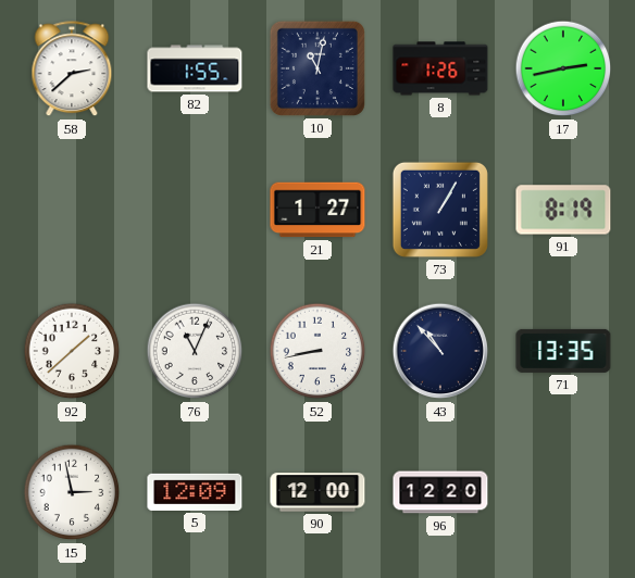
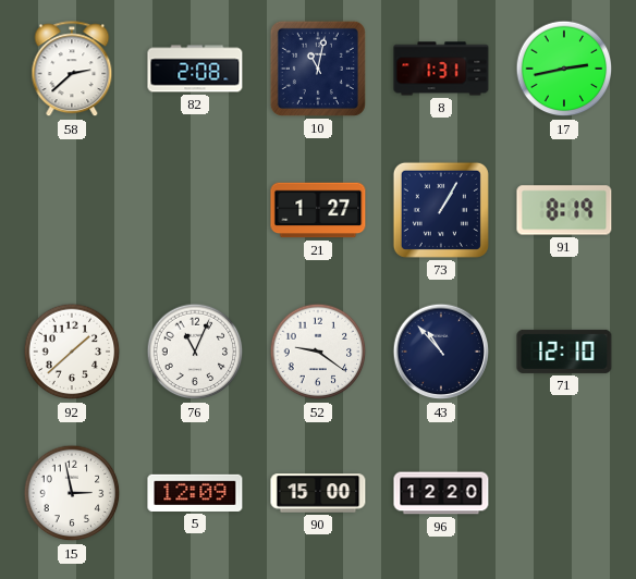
82: 1:55 -> 2:08 (195, 69)
8: 1:26 -> 1:31 (441, 69)
52: 8:43 -> 9:21 (318, 352)
71: 13:35 -> 12:10 (564, 352)
90: 12:00 -> 15:00 (318, 493)
